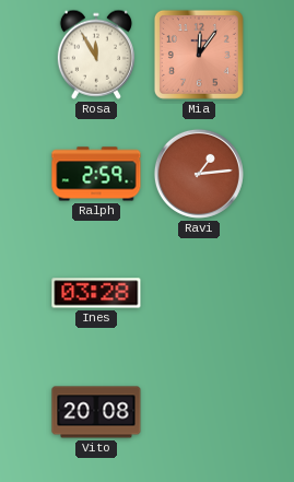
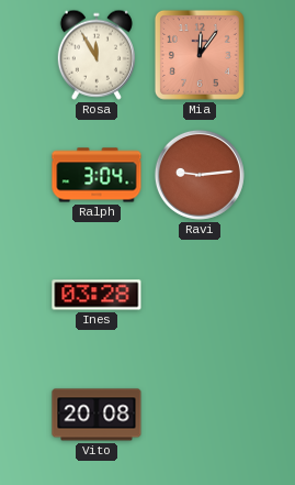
Ralph: 2:59 -> 3:04 (97, 175)
Ravi: 1:14 -> 9:14 (200, 175)
